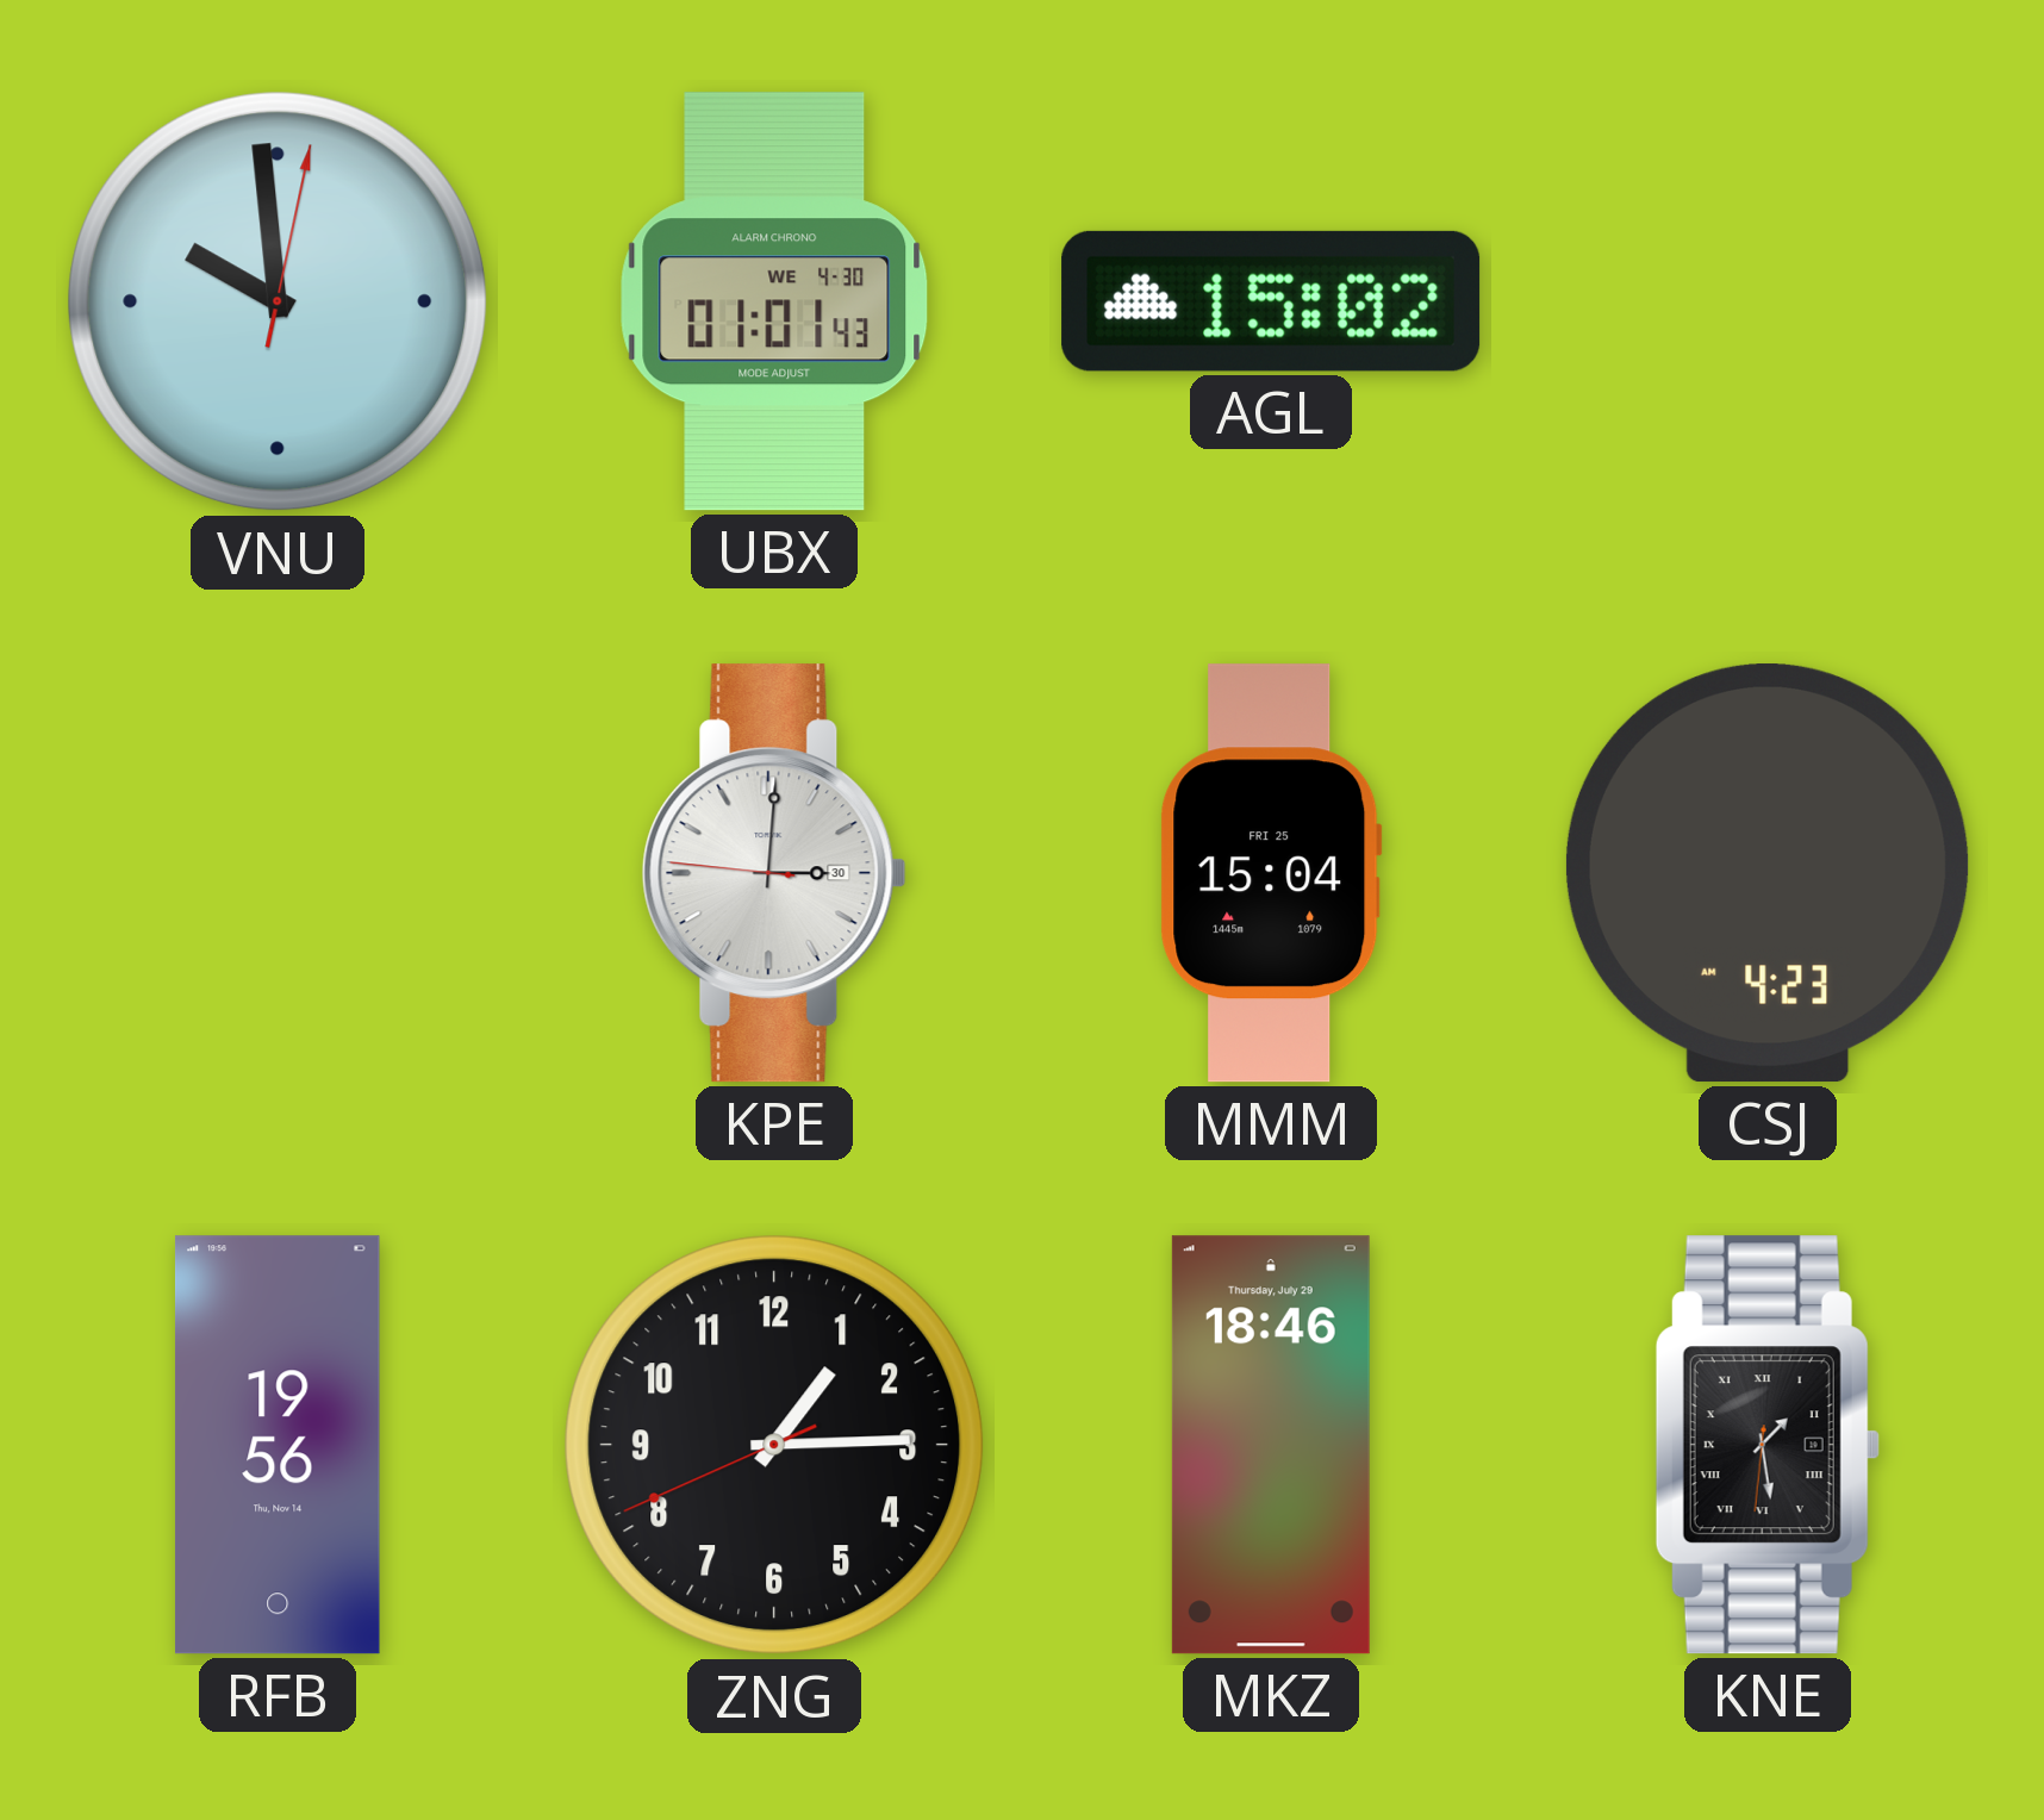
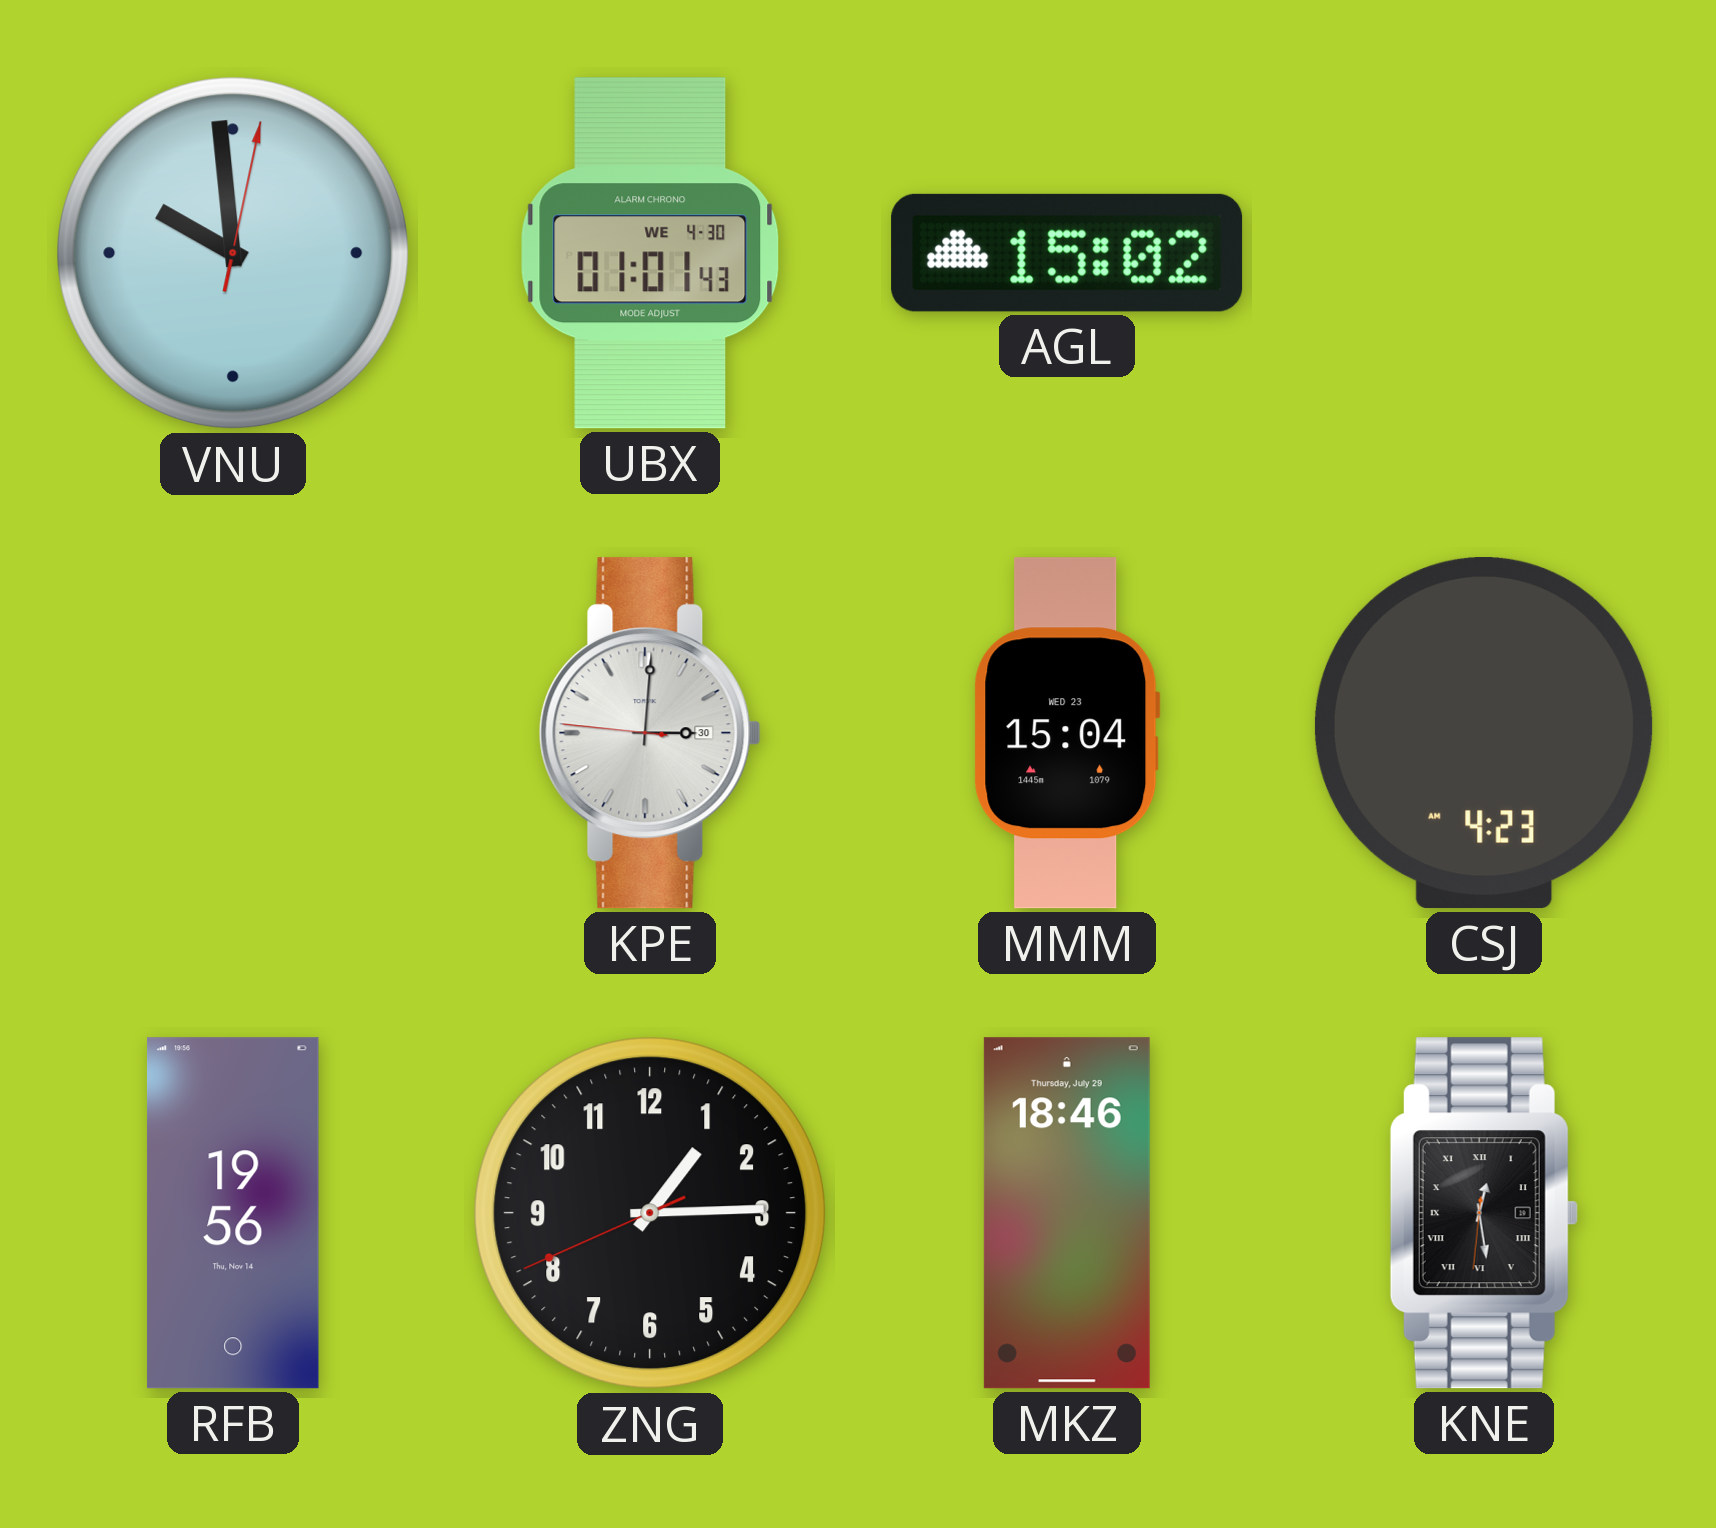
MMM date: FRI 25 -> WED 23 (1067, 733)
KNE: 1:28 -> 12:28 (1484, 1213)
